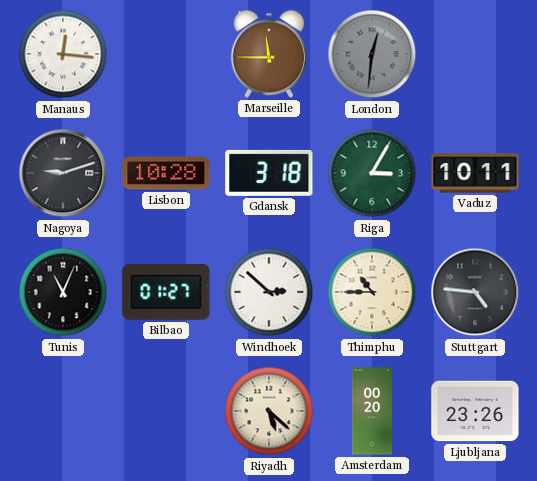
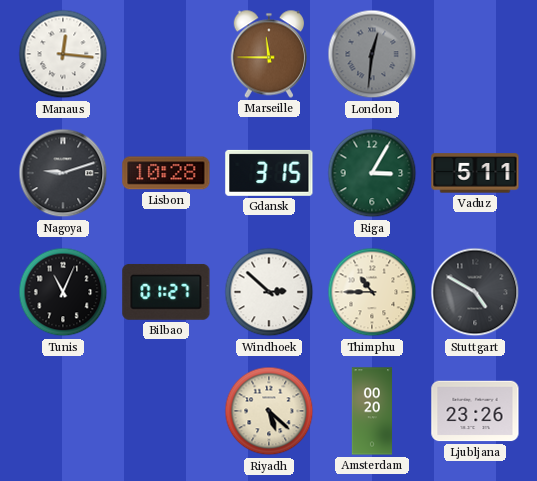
Gdansk: 3:18 -> 3:15 (269, 173)
Vaduz: 10:11 -> 5:11 (475, 173)
Stuttgart: 4:46 -> 4:50 (475, 292)
